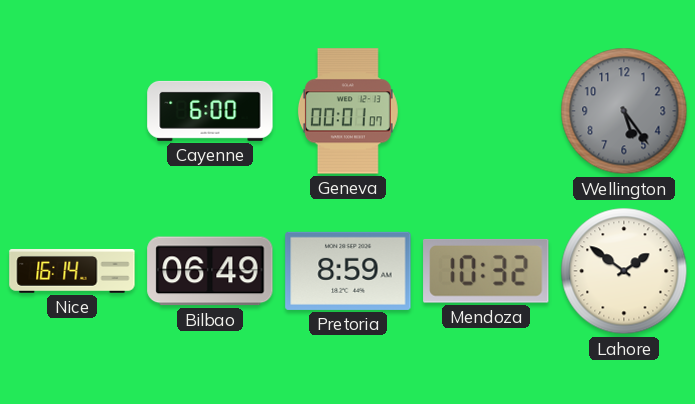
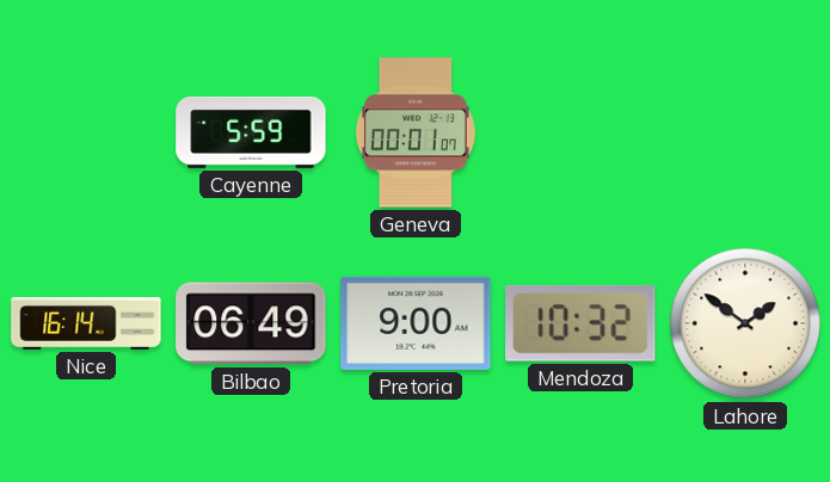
Cayenne: 6:00 -> 5:59 (251, 132)
Wellington: 5:24 -> none (624, 111)
Pretoria: 8:59 -> 9:00 (416, 323)
